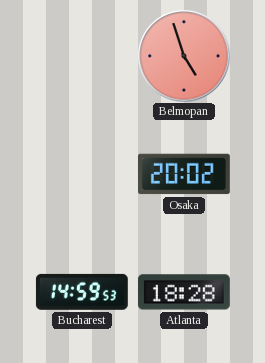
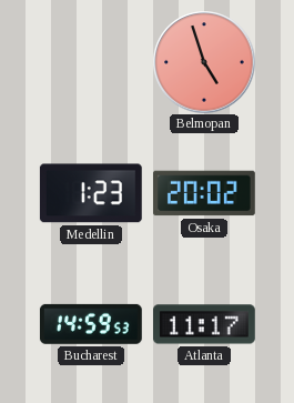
Medellin: none -> 1:23 (91, 193)
Atlanta: 18:28 -> 11:17 (204, 324)
